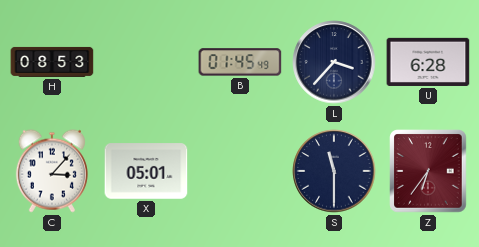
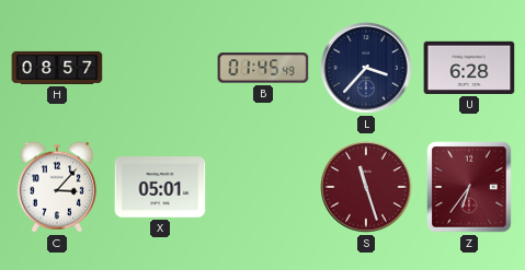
H: 08:53 -> 08:57 (57, 68)
S: 11:30 -> 11:27 (366, 187)
S dial: navy -> burgundy (366, 187)
